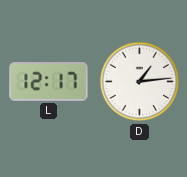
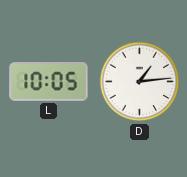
L: 12:17 -> 10:05 (49, 82)
